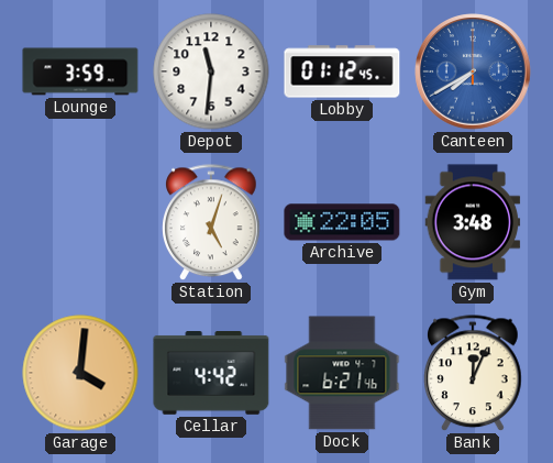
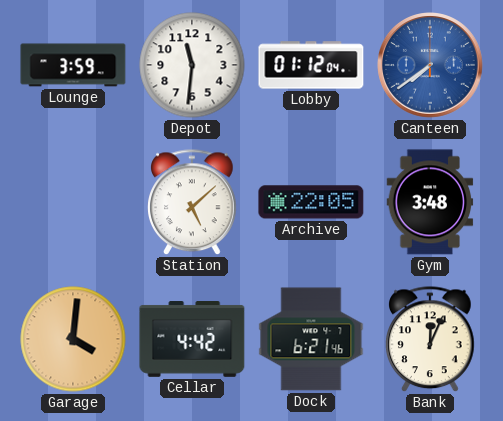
Lobby: 01:12:45 -> 01:12:04 (311, 65)
Canteen: 7:40 -> 7:39 (431, 66)
Station: 5:03 -> 5:08 (192, 203)
